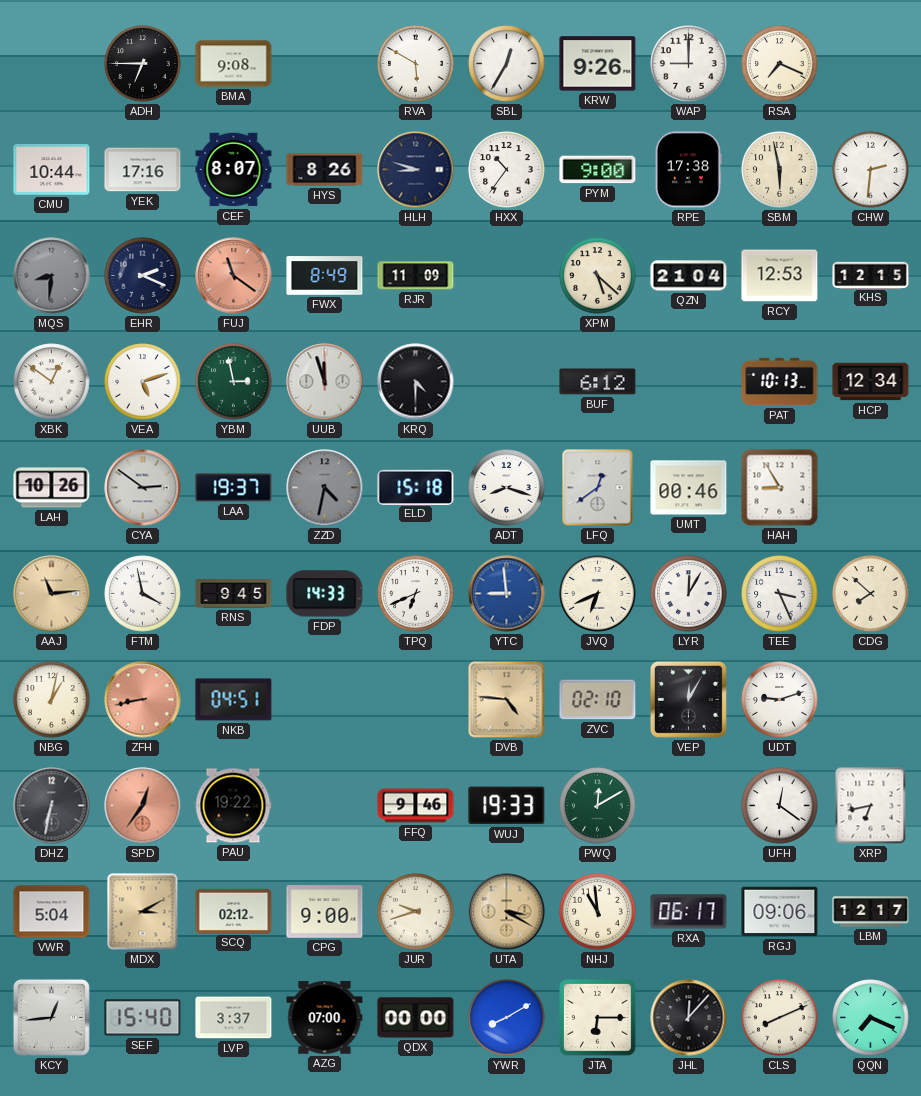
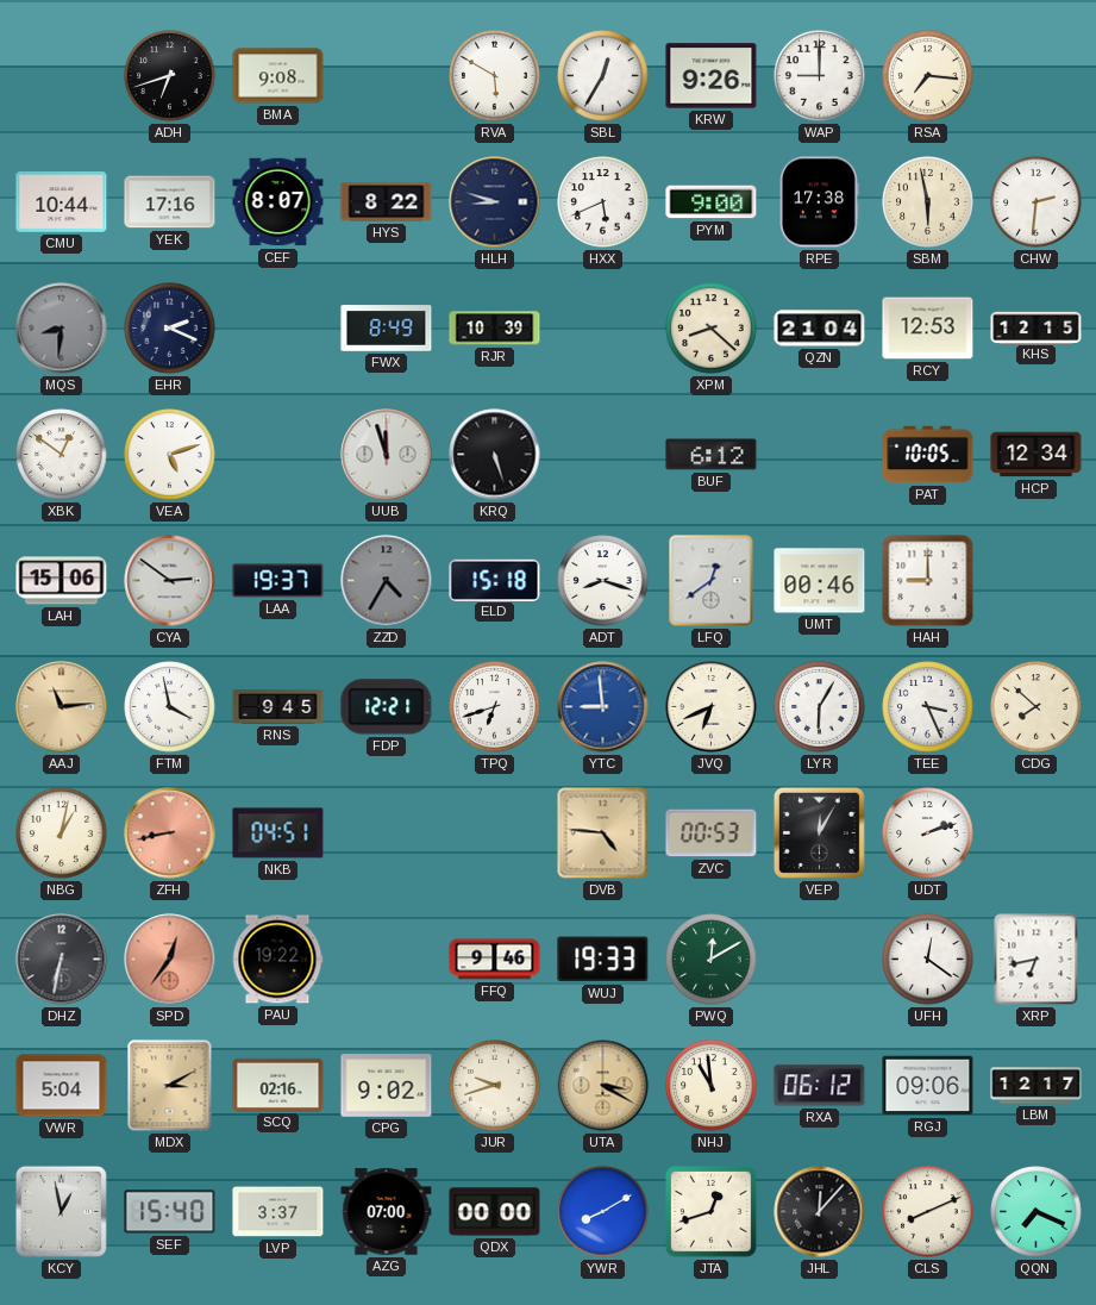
ADH: 6:45 -> 6:42 (170, 76)
RSA: 7:19 -> 7:16 (928, 76)
HYS: 8:26 -> 8:22 (387, 202)
HXX: 10:36 -> 5:41 (603, 202)
FUJ: 11:21 -> none (234, 276)
RJR: 11:09 -> 10:39 (495, 329)
XPM: 5:22 -> 8:22 (712, 329)
YBM: 2:58 -> none (234, 382)
KRQ: 4:30 -> 5:27 (495, 455)
PAT: 10:13 -> 10:05 (928, 455)
LAH: 10:26 -> 15:06 (62, 581)
ZZD: 4:32 -> 4:35 (387, 581)
HAH: 8:55 -> 9:00 (928, 581)
FDP: 14:33 -> 12:21 (387, 707)
TPQ: 6:41 -> 6:42 (495, 707)
LYR: 12:05 -> 6:05 (820, 707)
ZVC: 02:10 -> 00:53 (712, 833)
UDT: 9:12 -> 2:12 (928, 833)
SCQ: 02:12 -> 02:16 (278, 1085)
CPG: 9:00 -> 9:02 (387, 1086)
RXA: 06:17 -> 06:12 (820, 1086)
KCY: 12:44 -> 12:58 (61, 1211)
JTA: 6:15 -> 12:42 (712, 1212)
